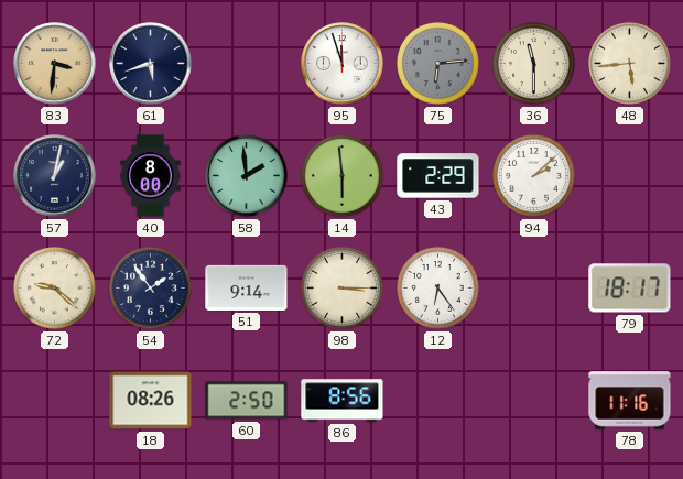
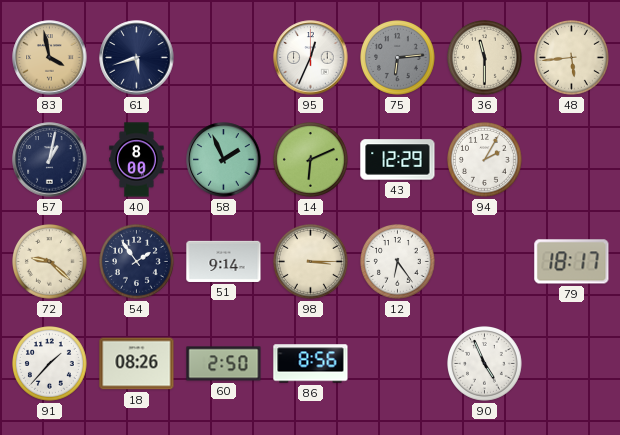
83: 3:31 -> 3:58 (50, 58)
95: 11:57 -> 12:34 (311, 58)
58: 1:59 -> 1:56 (224, 160)
14: 5:59 -> 6:11 (311, 160)
43: 2:29 -> 12:29 (398, 160)
94: 2:08 -> 2:05 (485, 160)
91: none -> 1:37 (50, 364)
90: none -> 4:56 (485, 364)
78: 11:16 -> none (630, 401)
